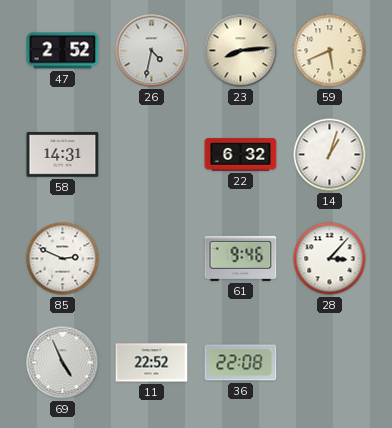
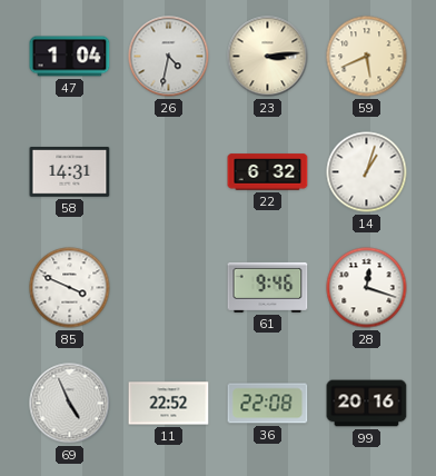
47: 2:52 -> 1:04 (70, 57)
23: 8:14 -> 3:14 (268, 57)
85: 2:49 -> 3:49 (70, 288)
28: 3:07 -> 12:18 (367, 288)
99: none -> 20:16 (367, 404)
